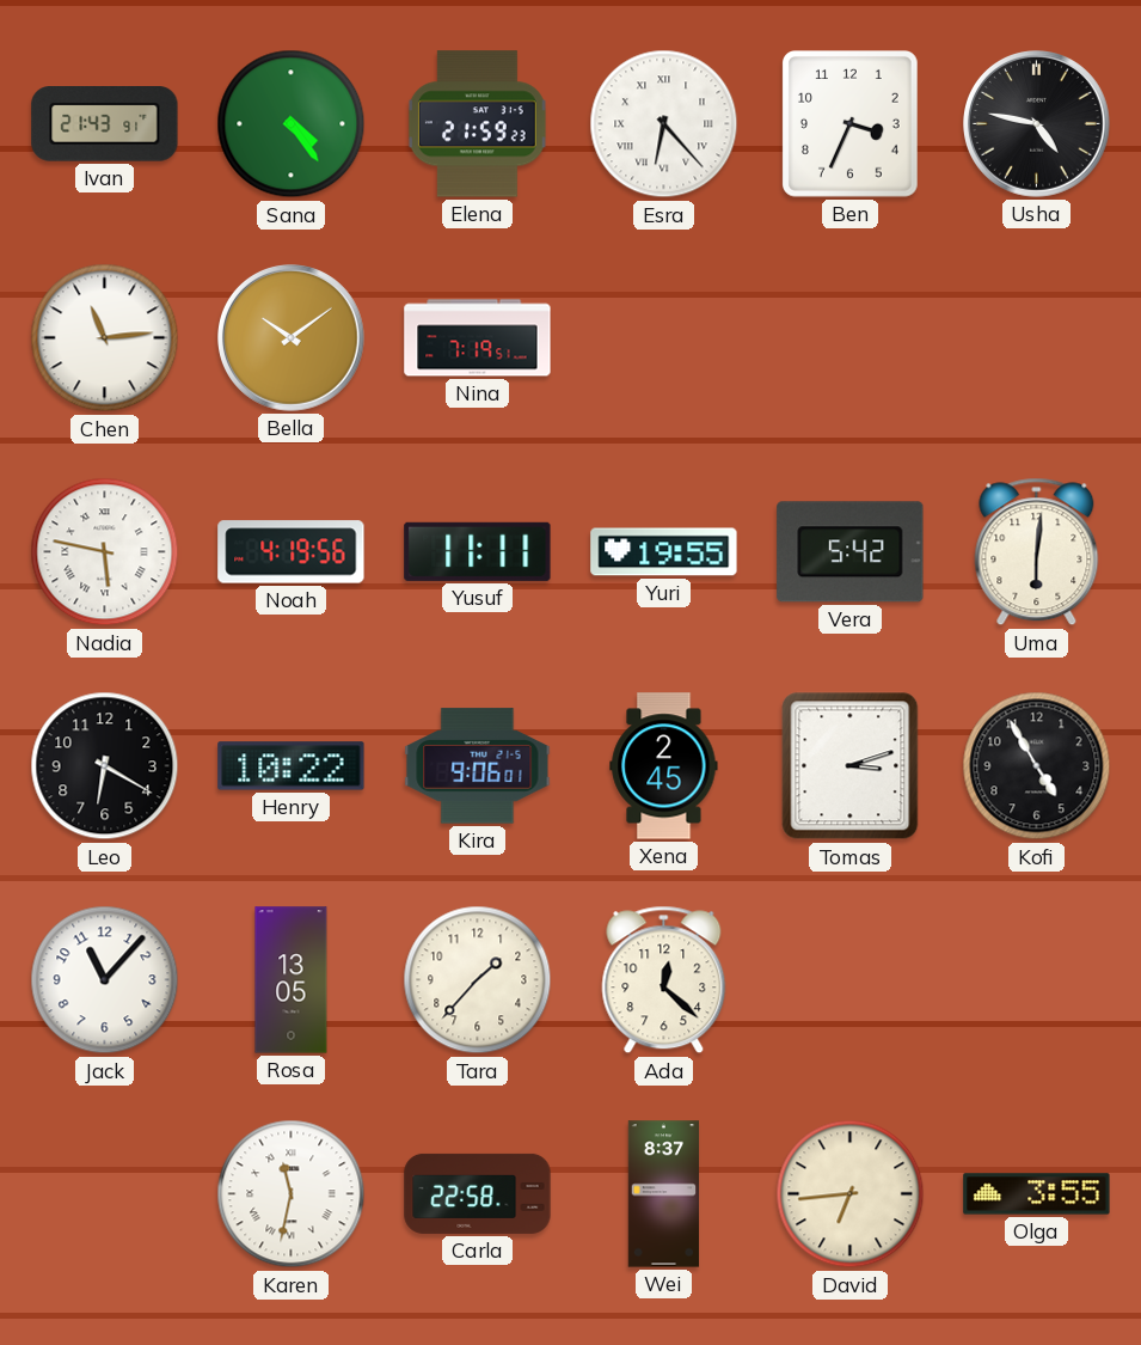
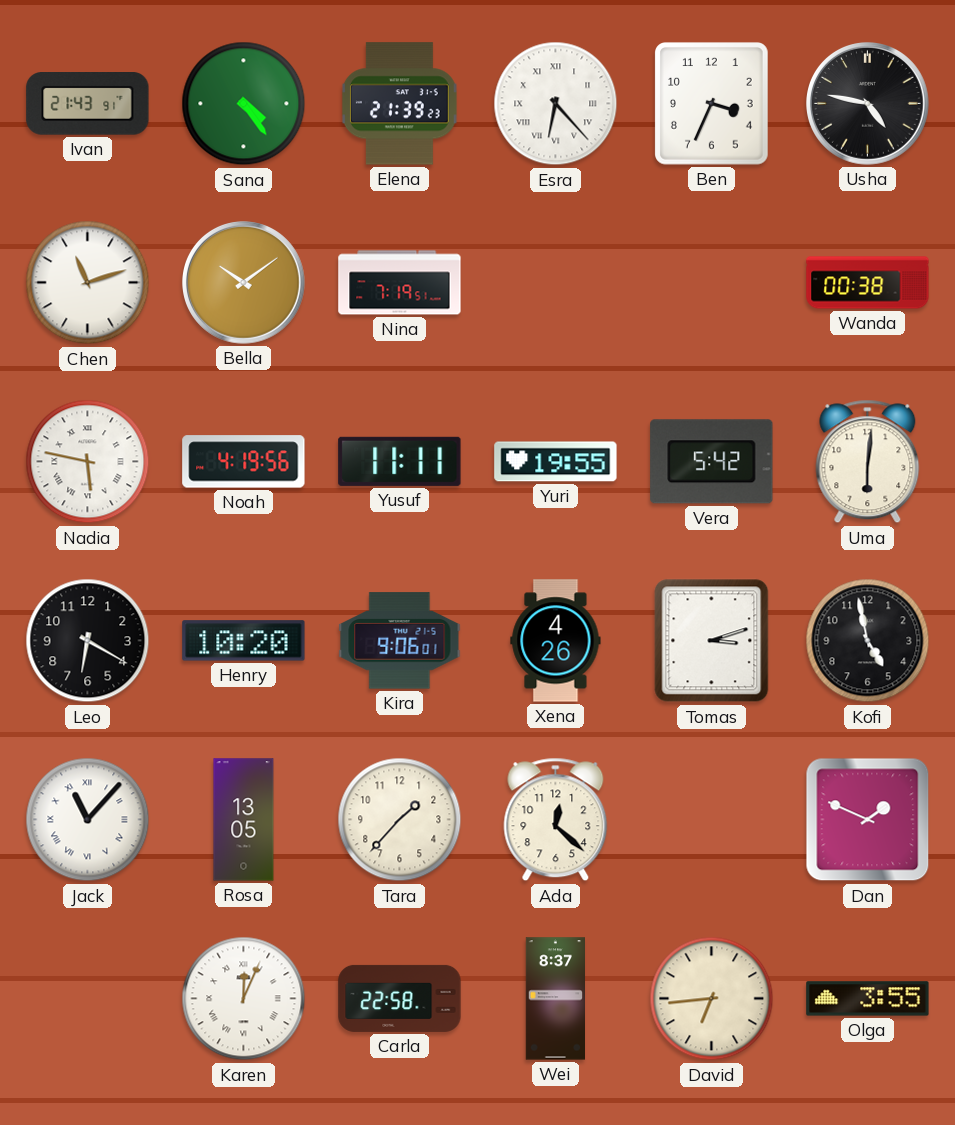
Elena: 21:59 -> 21:39 (399, 104)
Chen: 11:14 -> 11:12 (88, 283)
Wanda: none -> 00:38 (868, 283)
Henry: 10:22 -> 10:20 (244, 641)
Xena: 2:45 -> 4:26 (556, 641)
Kofi: 4:55 -> 4:58 (868, 641)
Jack numerals: Arabic -> Roman (88, 820)
Dan: none -> 1:49 (868, 820)
Karen: 11:32 -> 12:04 (244, 999)
